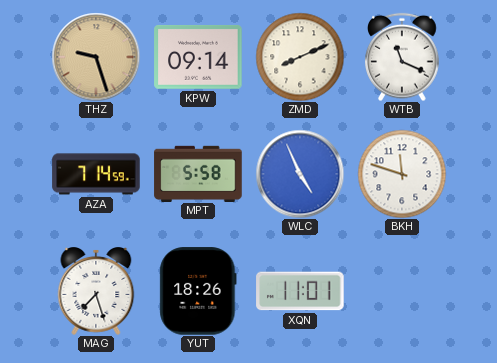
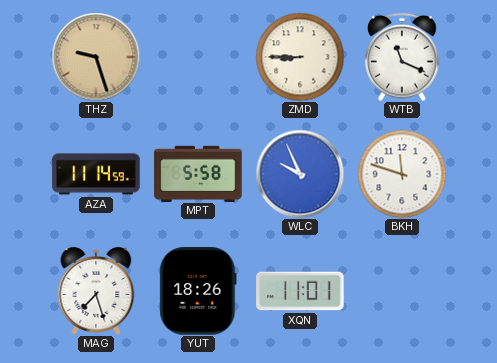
KPW: 09:14 -> none (198, 57)
ZMD: 8:11 -> 8:45 (300, 57)
AZA: 7:14 -> 11:14 (96, 174)
WLC: 4:56 -> 9:56 (300, 174)
